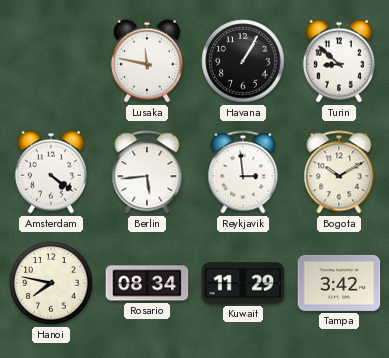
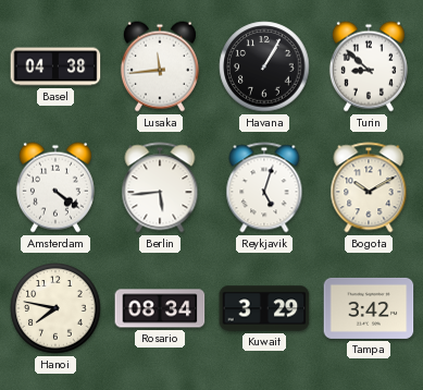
Basel: none -> 04:38 (55, 66)
Lusaka: 11:47 -> 11:44 (160, 66)
Reykjavik: 2:59 -> 5:03 (264, 187)
Kuwait: 11:29 -> 3:29 (264, 308)
